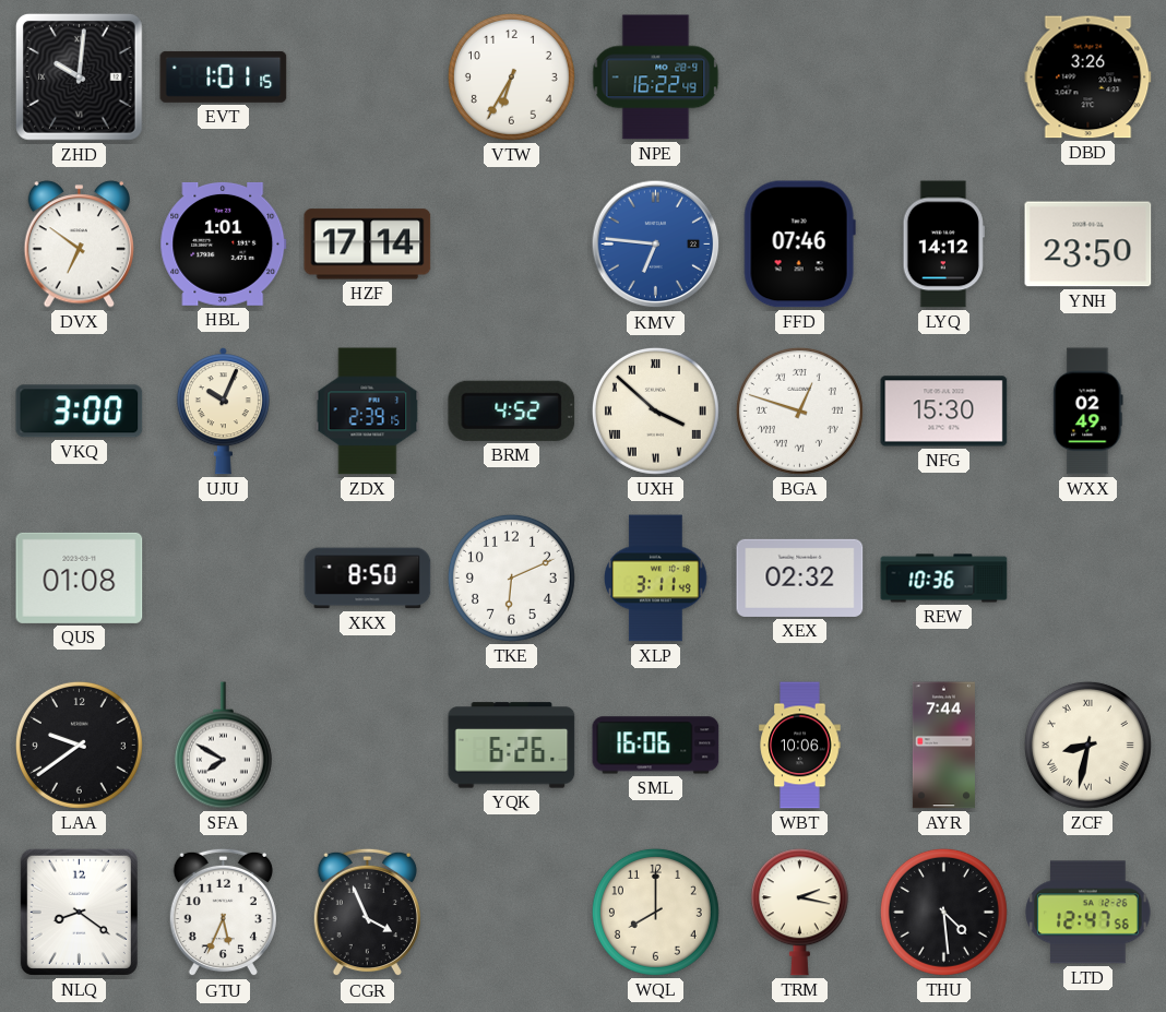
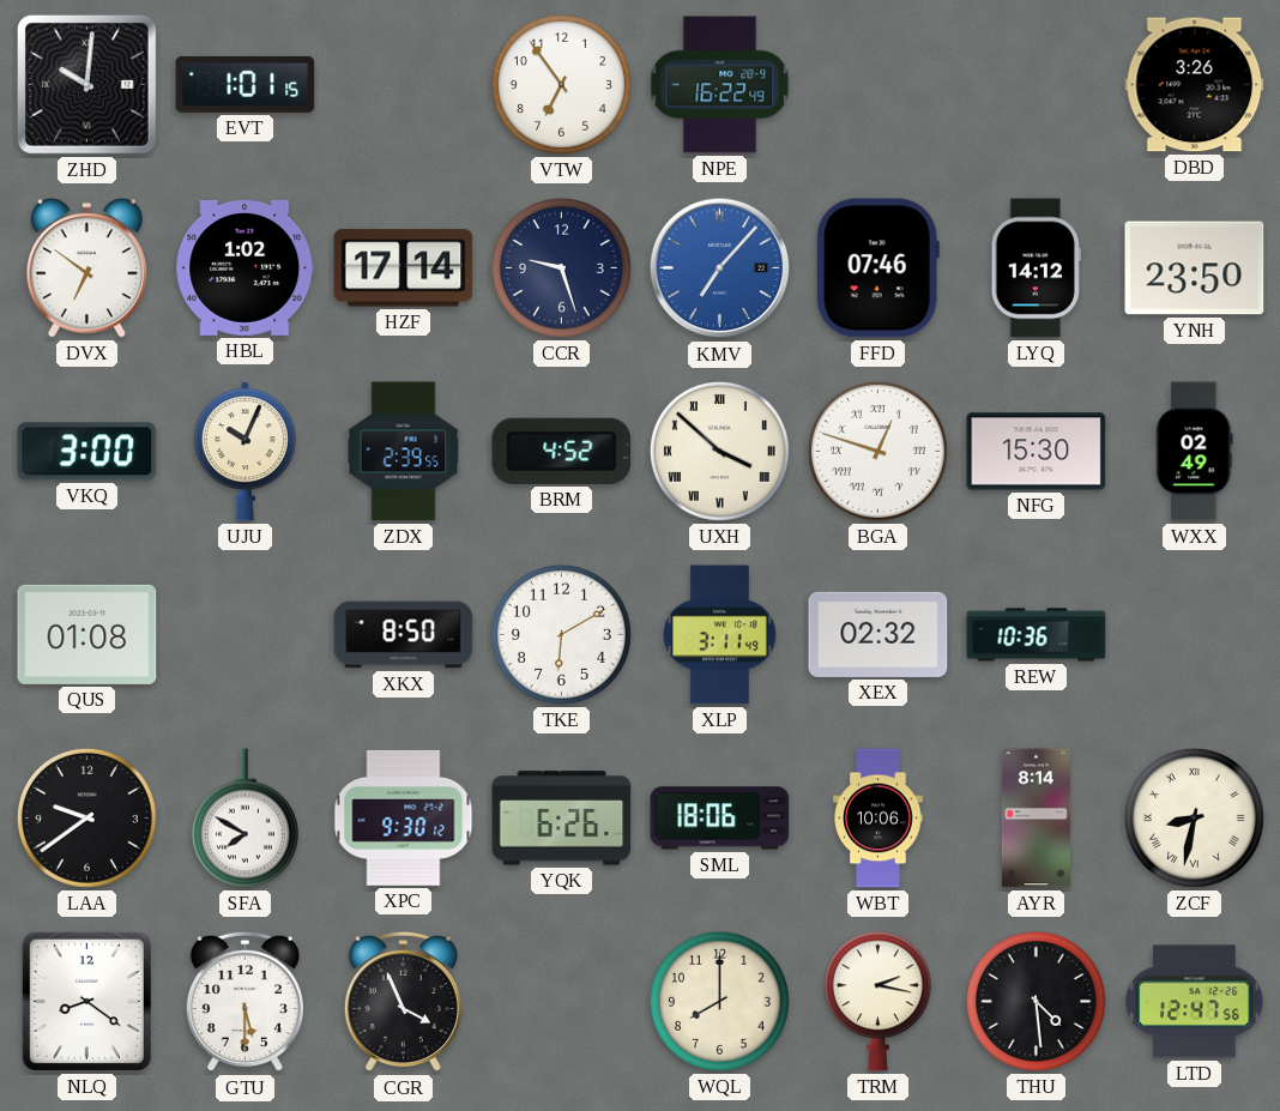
VTW: 6:35 -> 6:54 (561, 84)
HBL: 1:01 -> 1:02 (246, 267)
CCR: none -> 9:27 (561, 267)
KMV: 6:46 -> 7:07 (720, 268)
ZDX: 2:39:15 -> 2:39:55 (404, 452)
TKE: 6:11 -> 6:10 (561, 634)
XPC: none -> 9:30 (404, 817)
SML: 16:06 -> 18:06 (720, 819)
AYR: 7:44 -> 8:14 (1036, 819)
GTU: 5:34 -> 5:30 (244, 1002)
